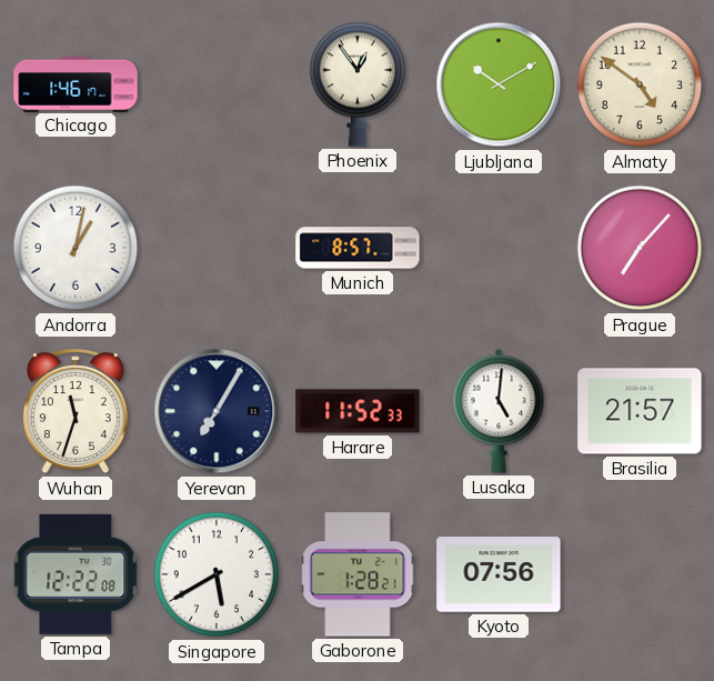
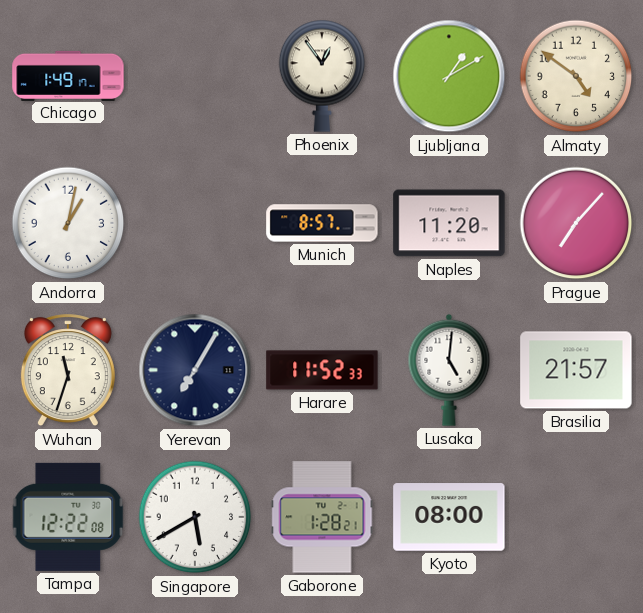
Chicago: 1:46 -> 1:49 (68, 75)
Ljubljana: 10:10 -> 1:10 (449, 76)
Naples: none -> 11:20 (449, 223)
Kyoto: 07:56 -> 08:00 (449, 517)
